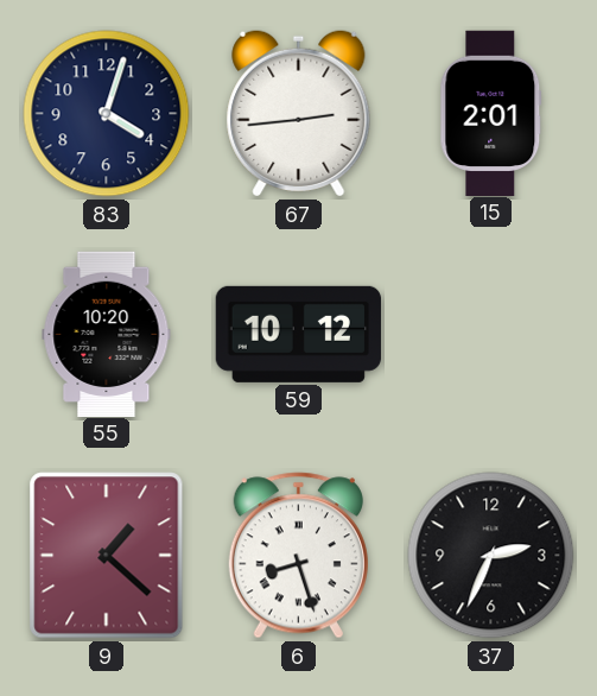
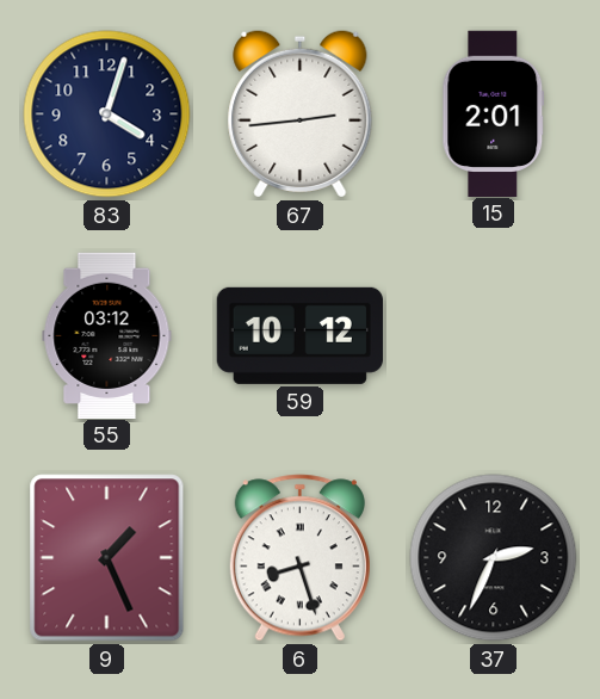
55: 10:20 -> 03:12 (107, 335)
9: 1:22 -> 1:26 (107, 558)
